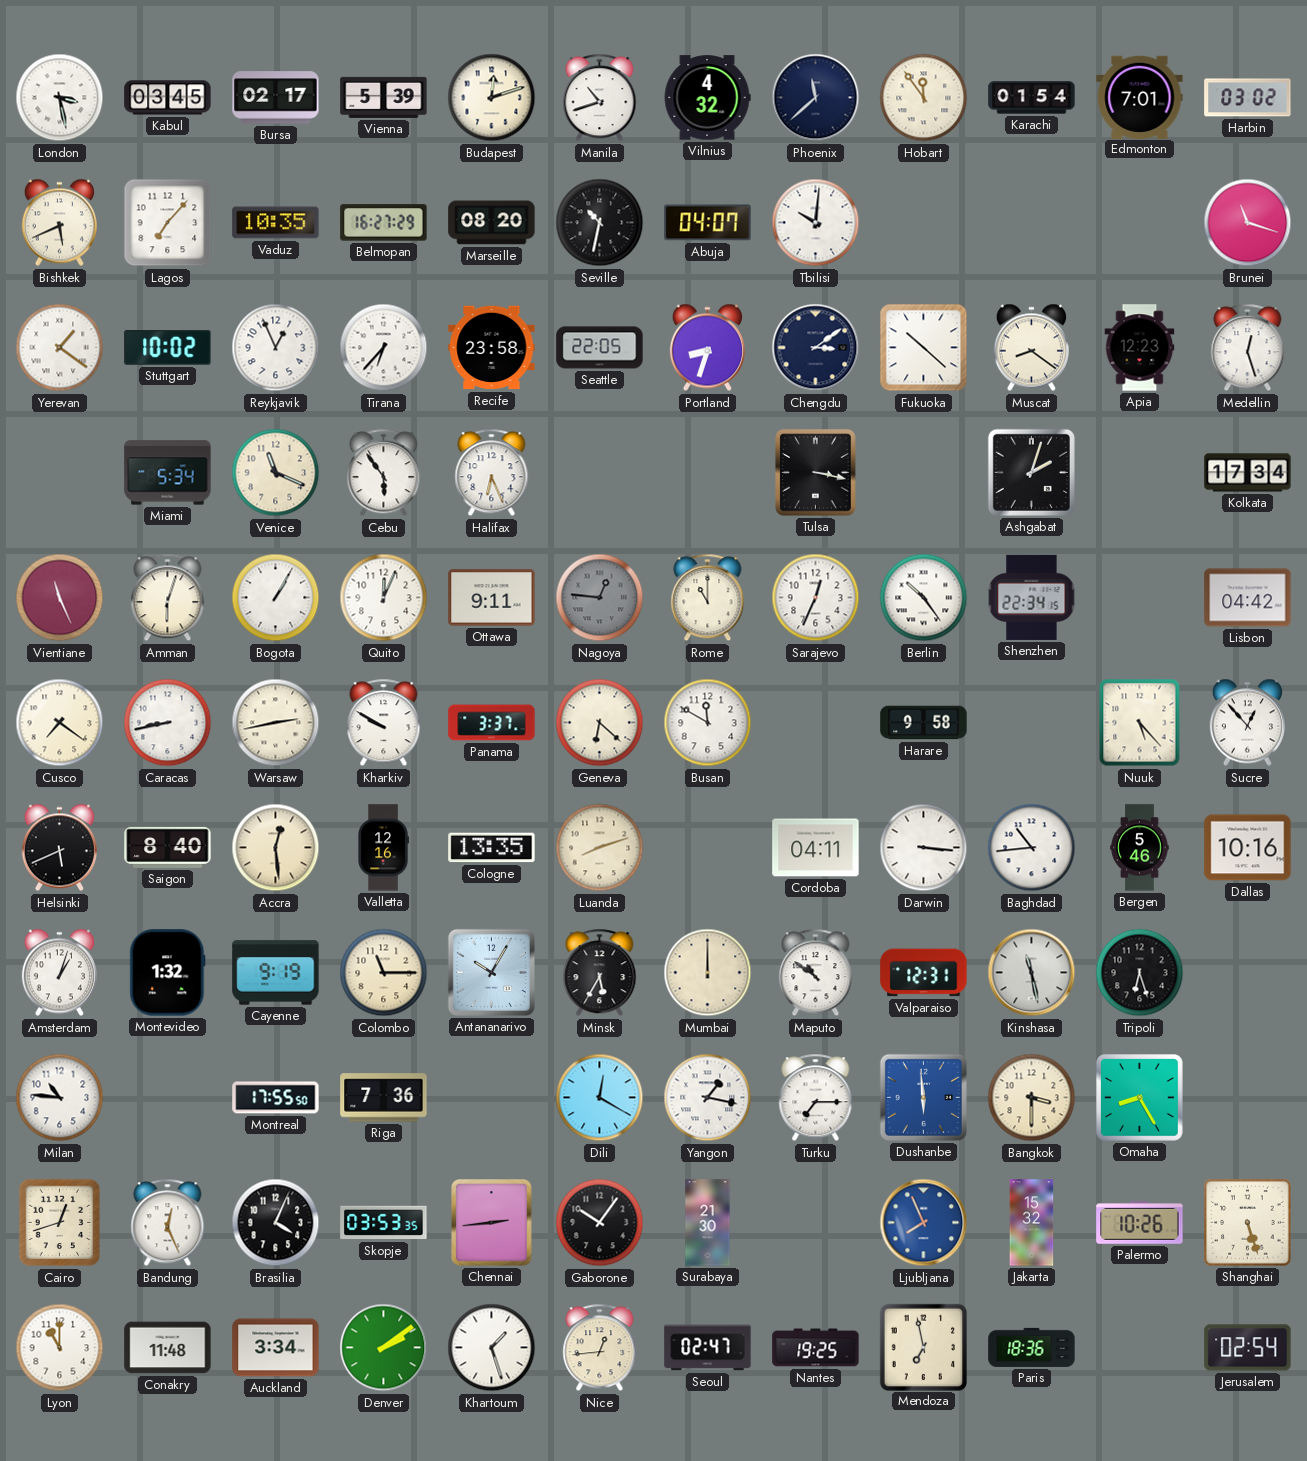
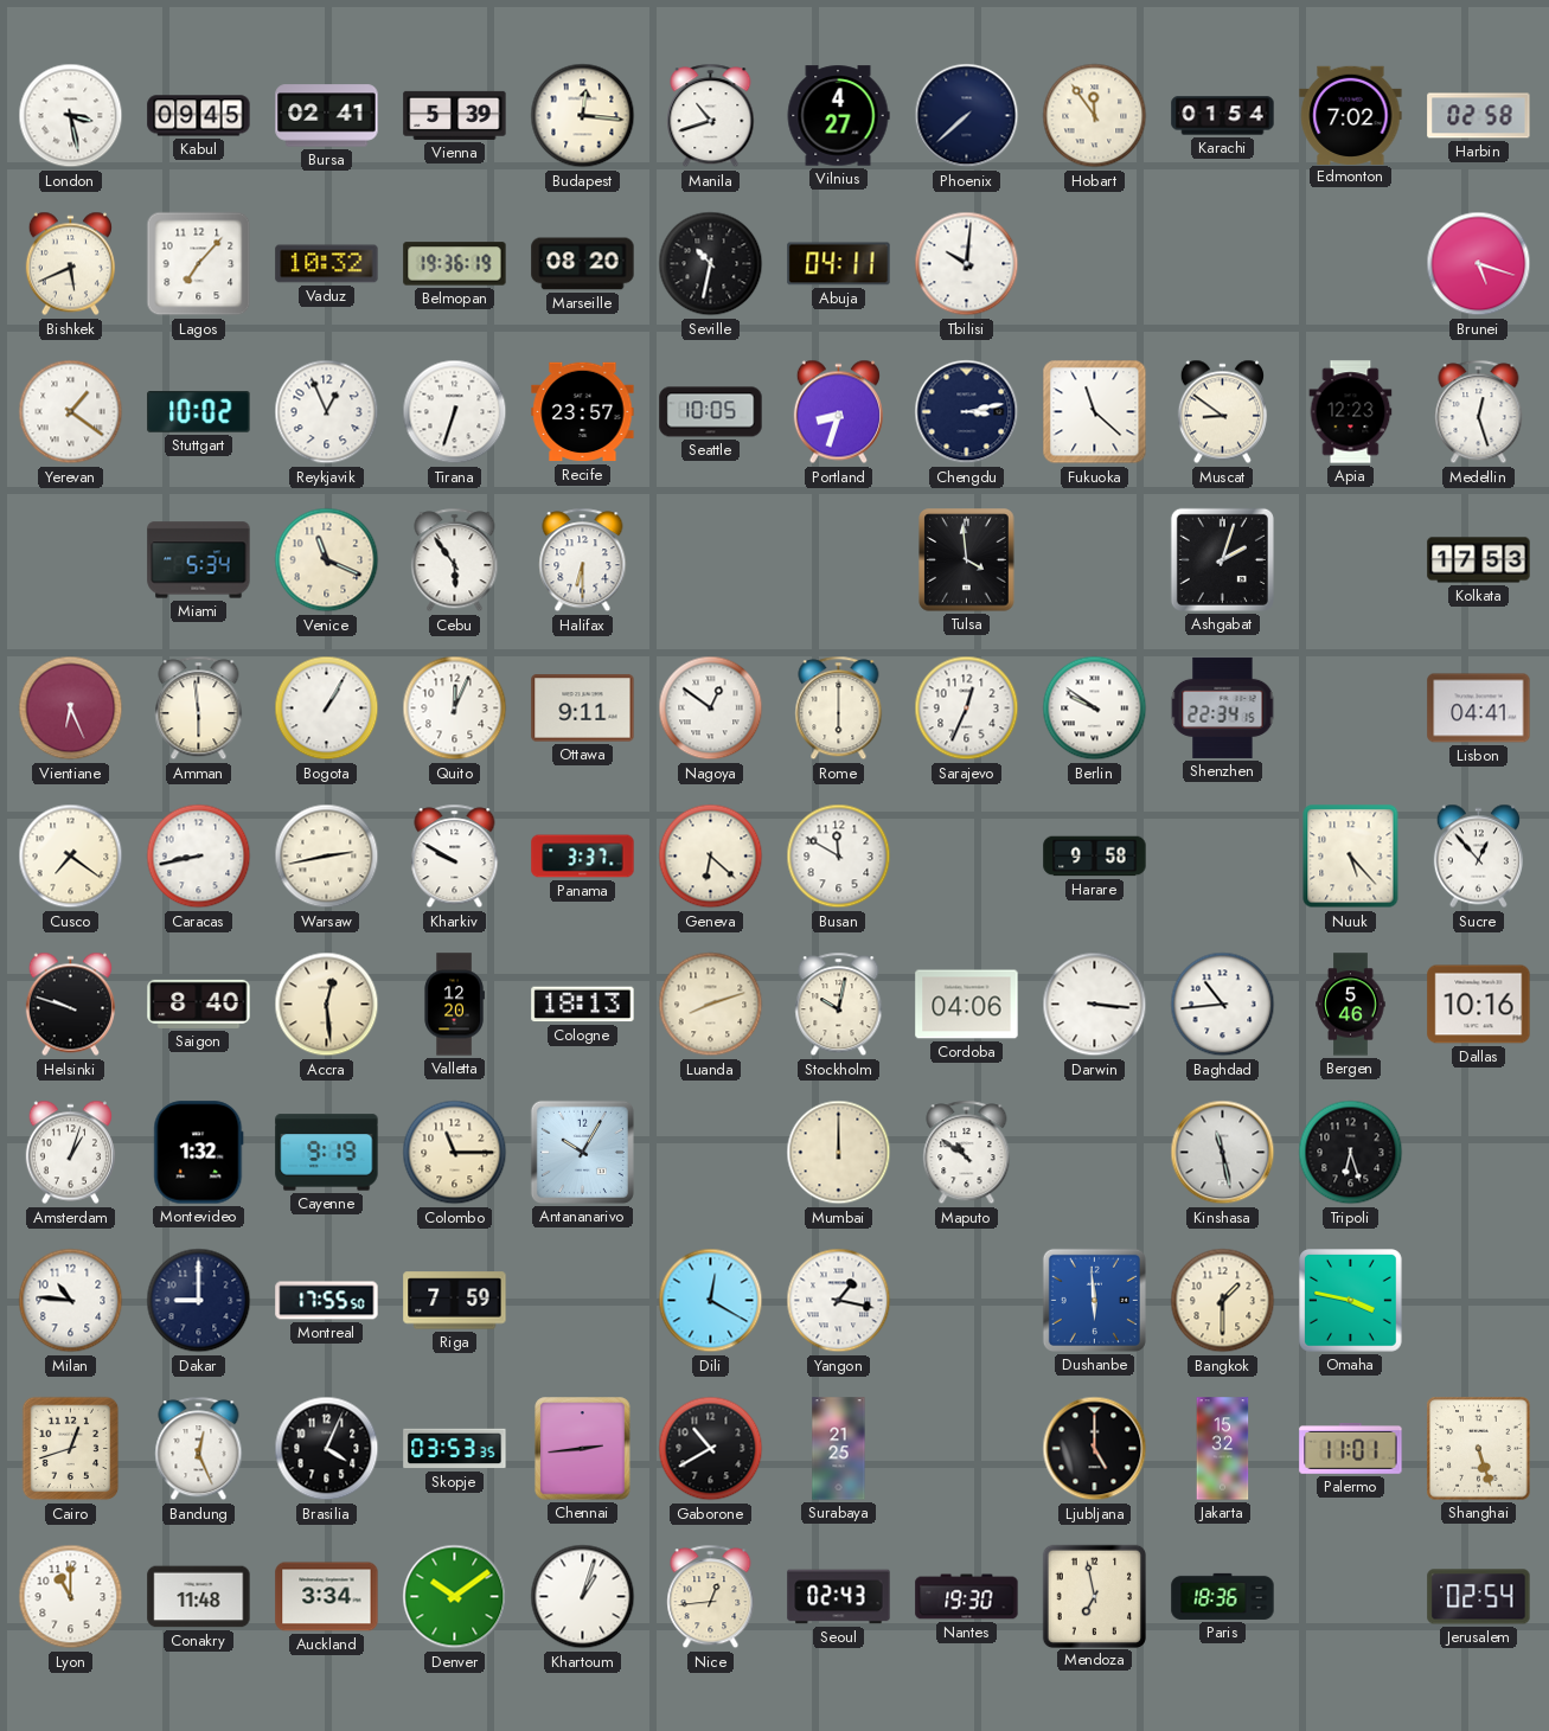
Kabul: 03:45 -> 09:45 (199, 116)
Bursa: 02:17 -> 02:41 (327, 116)
Budapest: 12:12 -> 12:16 (583, 116)
Vilnius: 4:32 -> 4:27 (838, 116)
Phoenix: 11:38 -> 7:38 (967, 116)
Edmonton: 7:01 -> 7:02 (1351, 115)
Harbin: 03:02 -> 02:58 (1479, 116)
Vaduz: 10:35 -> 10:32 (327, 264)
Belmopan: 16:27 -> 19:36 (455, 264)
Abuja: 04:07 -> 04:11 (839, 264)
Brunei: 11:18 -> 5:18 (1479, 264)
Tirana: 6:37 -> 6:33 (455, 412)
Recife: 23:58 -> 23:57 (583, 412)
Seattle: 22:05 -> 10:05 (711, 412)
Chengdu: 3:09 -> 3:13 (967, 412)
Fukuoka: 10:22 -> 11:22 (1095, 412)
Muscat: 8:21 -> 8:51 (1222, 412)
Halifax: 6:26 -> 6:30 (583, 560)
Tulsa: 3:17 -> 3:59 (967, 560)
Kolkata: 17:34 -> 17:53 (1479, 560)
Vientiane: 11:26 -> 6:26 (71, 709)
Amman: 6:03 -> 5:59 (199, 709)
Nagoya: 12:46 -> 12:51 (711, 709)
Nagoya dial: grey -> white (711, 709)
Rome: 11:00 -> 6:00 (839, 709)
Berlin: 10:24 -> 9:51 (1095, 709)
Lisbon: 04:42 -> 04:41 (1479, 709)
Helsinki: 5:41 -> 9:48 (70, 1005)
Valletta: 12:16 -> 12:20 (454, 1005)
Cologne: 13:35 -> 18:13 (583, 1005)
Stockholm: none -> 10:02 (839, 1005)
Cordoba: 04:11 -> 04:06 (967, 1005)
Minsk: 5:35 -> none (600, 973)
Valparaiso: 12:31 -> none (924, 973)
Dakar: none -> 9:00 (199, 1301)
Riga: 7:36 -> 7:59 (455, 1301)
Turku: 7:15 -> none (816, 1098)
Bangkok: 3:30 -> 1:30 (1223, 1301)
Omaha: 8:25 -> 3:47 (1351, 1301)
Gaborone: 10:06 -> 10:40 (711, 1449)
Surabaya: 21:30 -> 21:25 (839, 1449)
Ljubljana: 7:56 -> 5:00 (1095, 1449)
Ljubljana dial: blue -> black (1095, 1449)
Palermo: 10:26 -> 11:01 (1351, 1449)
Denver: 2:09 -> 10:09 (455, 1597)
Khartoum: 1:27 -> 1:03 (583, 1597)
Seoul: 02:47 -> 02:43 (839, 1597)
Nantes: 19:25 -> 19:30 (967, 1597)
